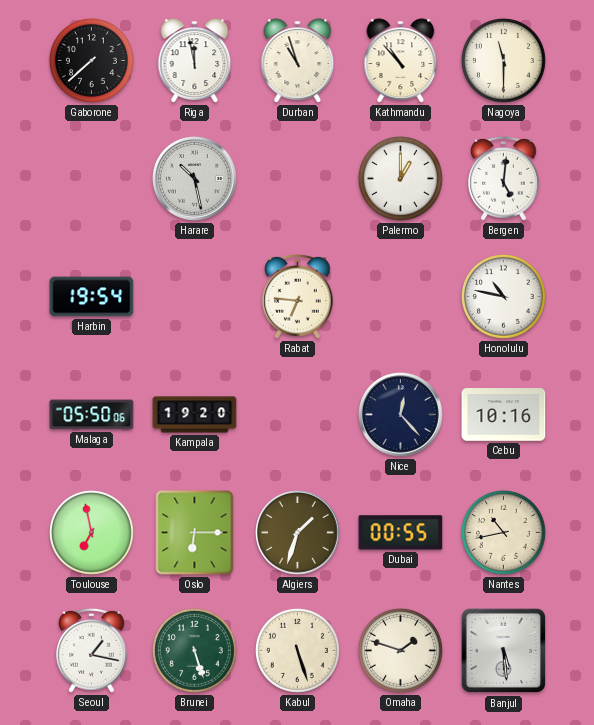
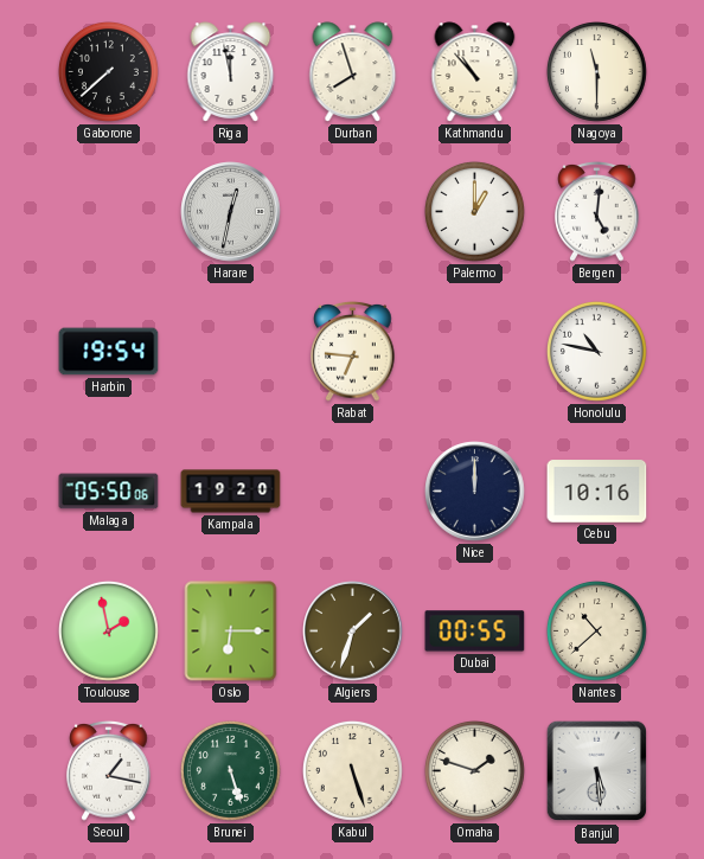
Durban: 10:57 -> 7:57 (353, 72)
Harare: 10:28 -> 12:32 (231, 212)
Nice: 12:23 -> 12:00 (475, 492)
Toulouse: 6:58 -> 1:58 (108, 630)
Nantes: 10:43 -> 10:38 (596, 630)
